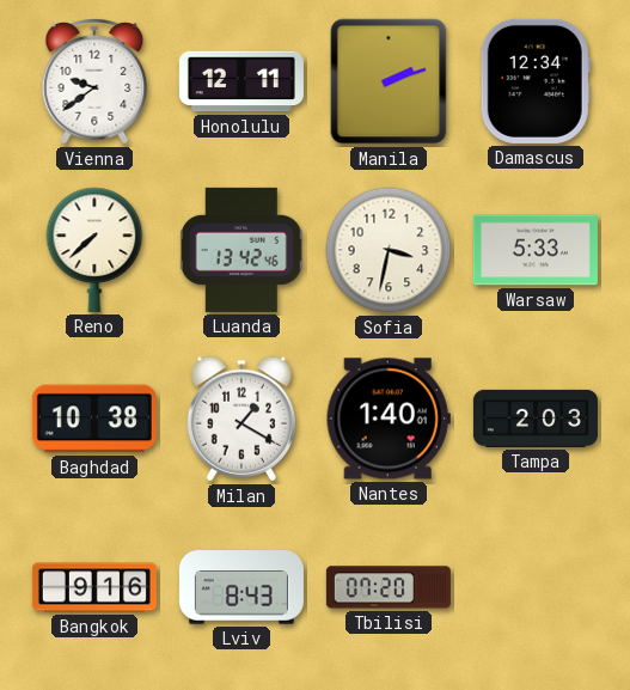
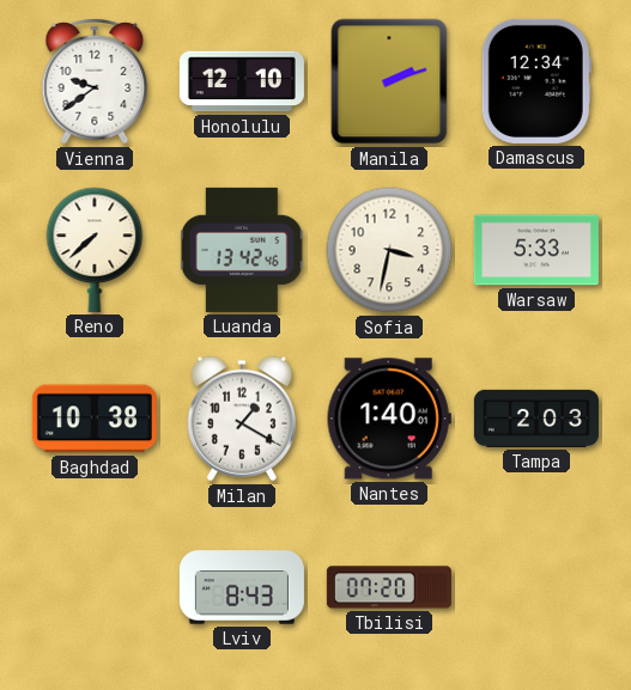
Honolulu: 12:11 -> 12:10 (242, 81)
Bangkok: 9:16 -> none (94, 587)
